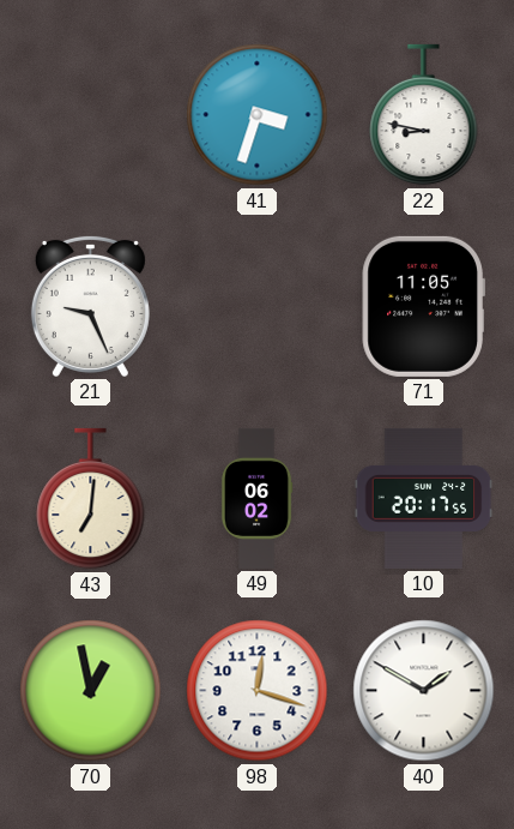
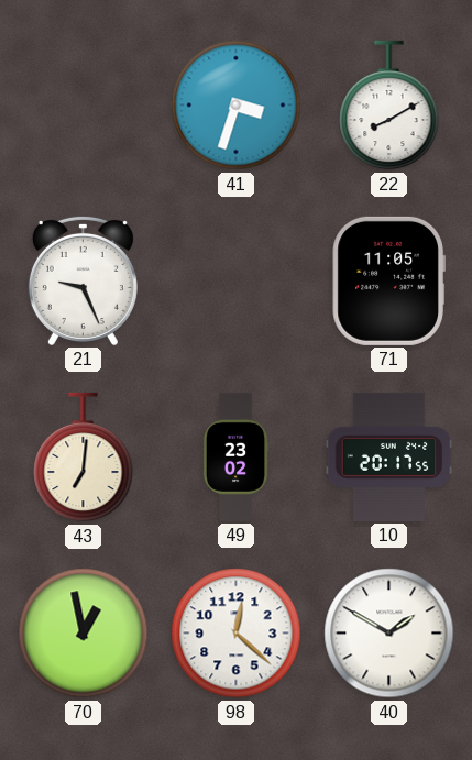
22: 8:47 -> 8:10 (389, 106)
49: 06:02 -> 23:02 (235, 456)
98: 12:18 -> 12:22 (237, 634)
